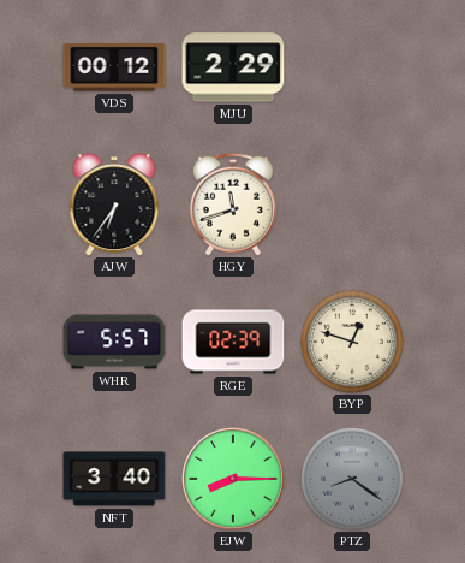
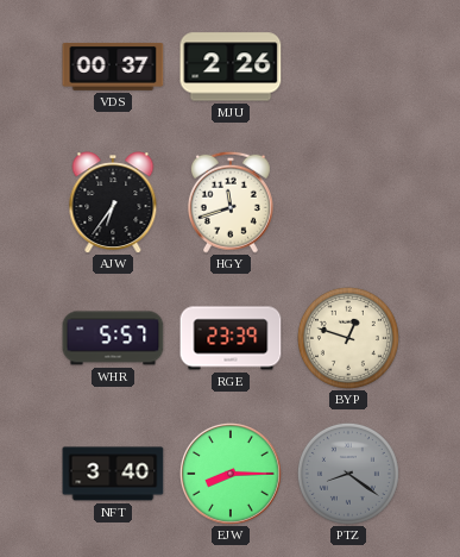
VDS: 00:12 -> 00:37 (113, 67)
MJU: 2:29 -> 2:26 (231, 67)
RGE: 02:39 -> 23:39 (231, 338)
